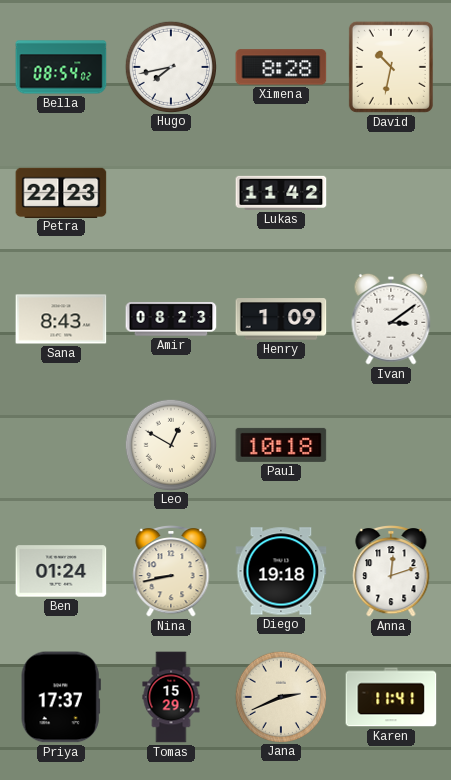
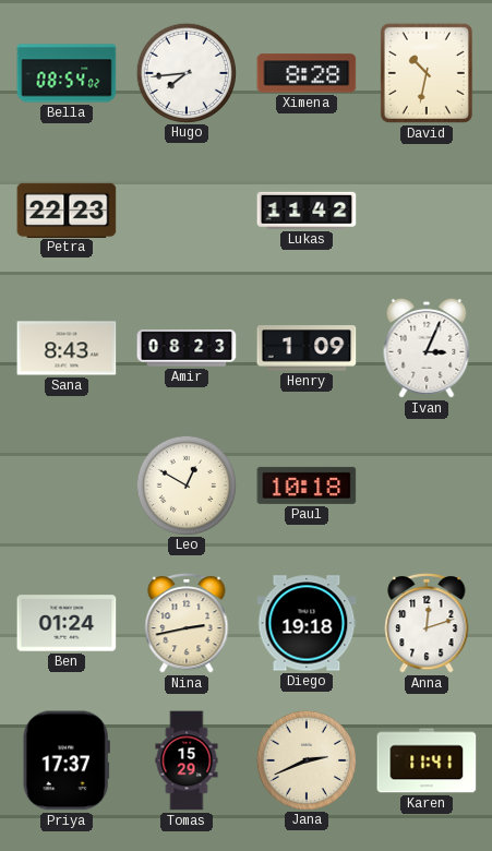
Hugo: 7:43 -> 7:44 (185, 72)
Ivan: 3:09 -> 3:04 (427, 348)
Nina: 8:43 -> 2:43 (187, 624)
